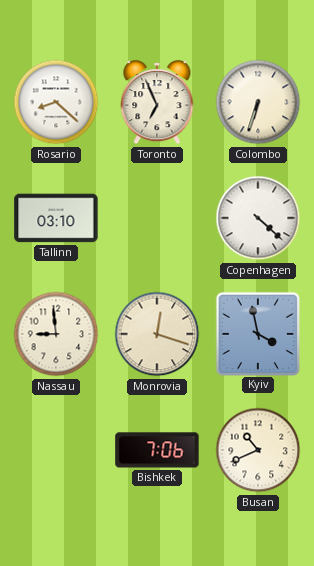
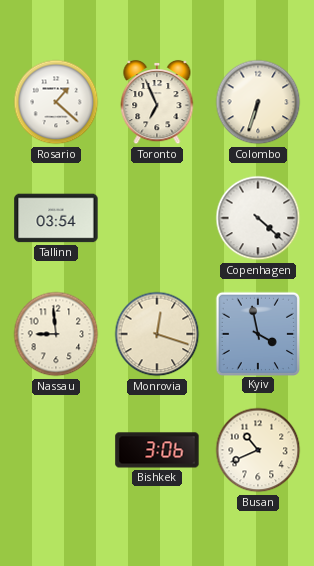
Rosario: 8:22 -> 1:22 (56, 102)
Tallinn: 03:10 -> 03:54 (56, 218)
Bishkek: 7:06 -> 3:06 (157, 450)
